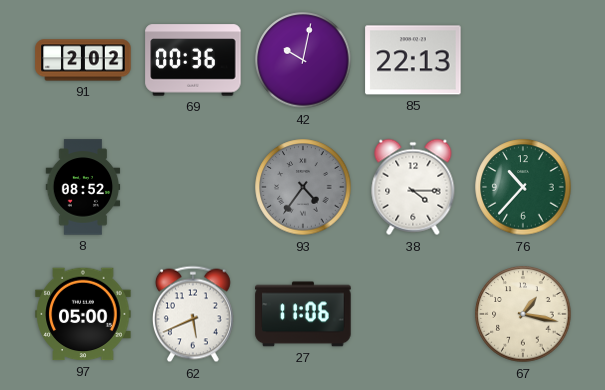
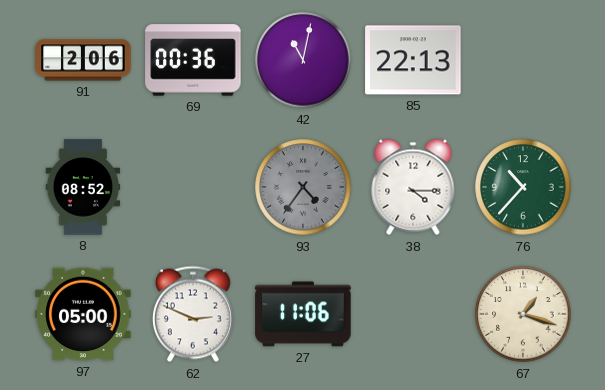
91: 2:02 -> 2:06 (83, 60)
42: 10:02 -> 11:02 (303, 60)
62: 5:41 -> 2:49 (193, 314)
67: 1:17 -> 1:18 (523, 314)
